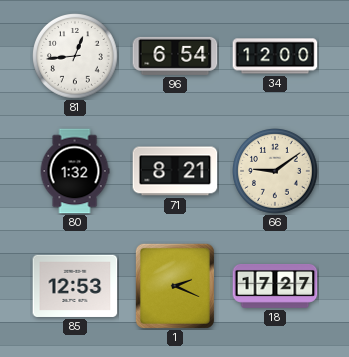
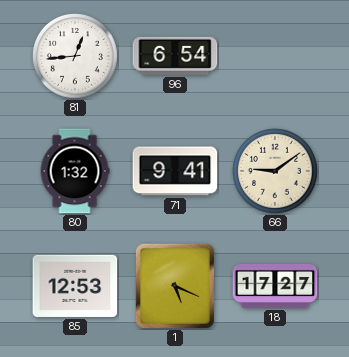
34: 12:00 -> none (275, 56)
71: 8:21 -> 9:41 (175, 171)
1: 2:19 -> 5:19 (175, 286)
